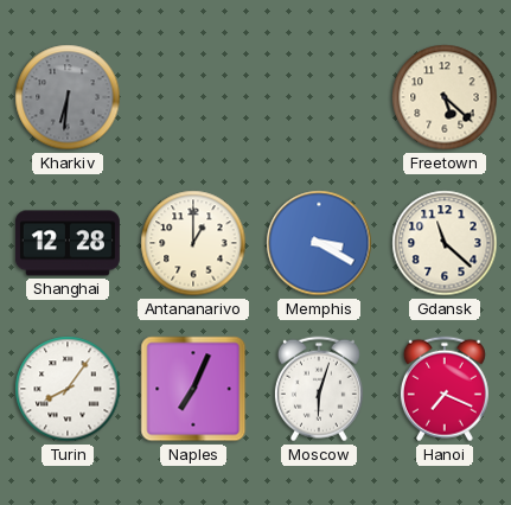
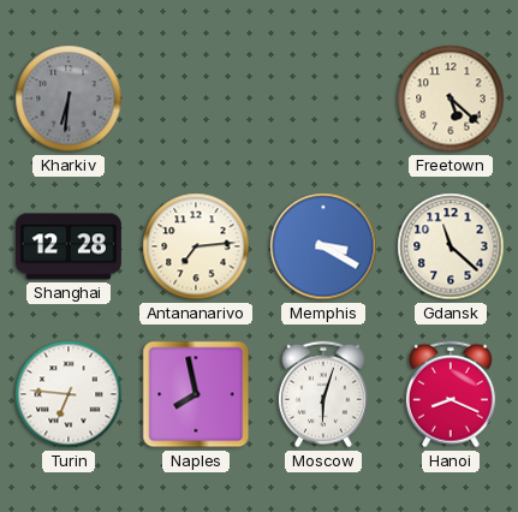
Antananarivo: 1:00 -> 7:14 (196, 246)
Turin: 8:06 -> 6:46 (69, 394)
Naples: 7:04 -> 7:58 (196, 394)
Hanoi: 7:19 -> 8:19 (451, 394)
